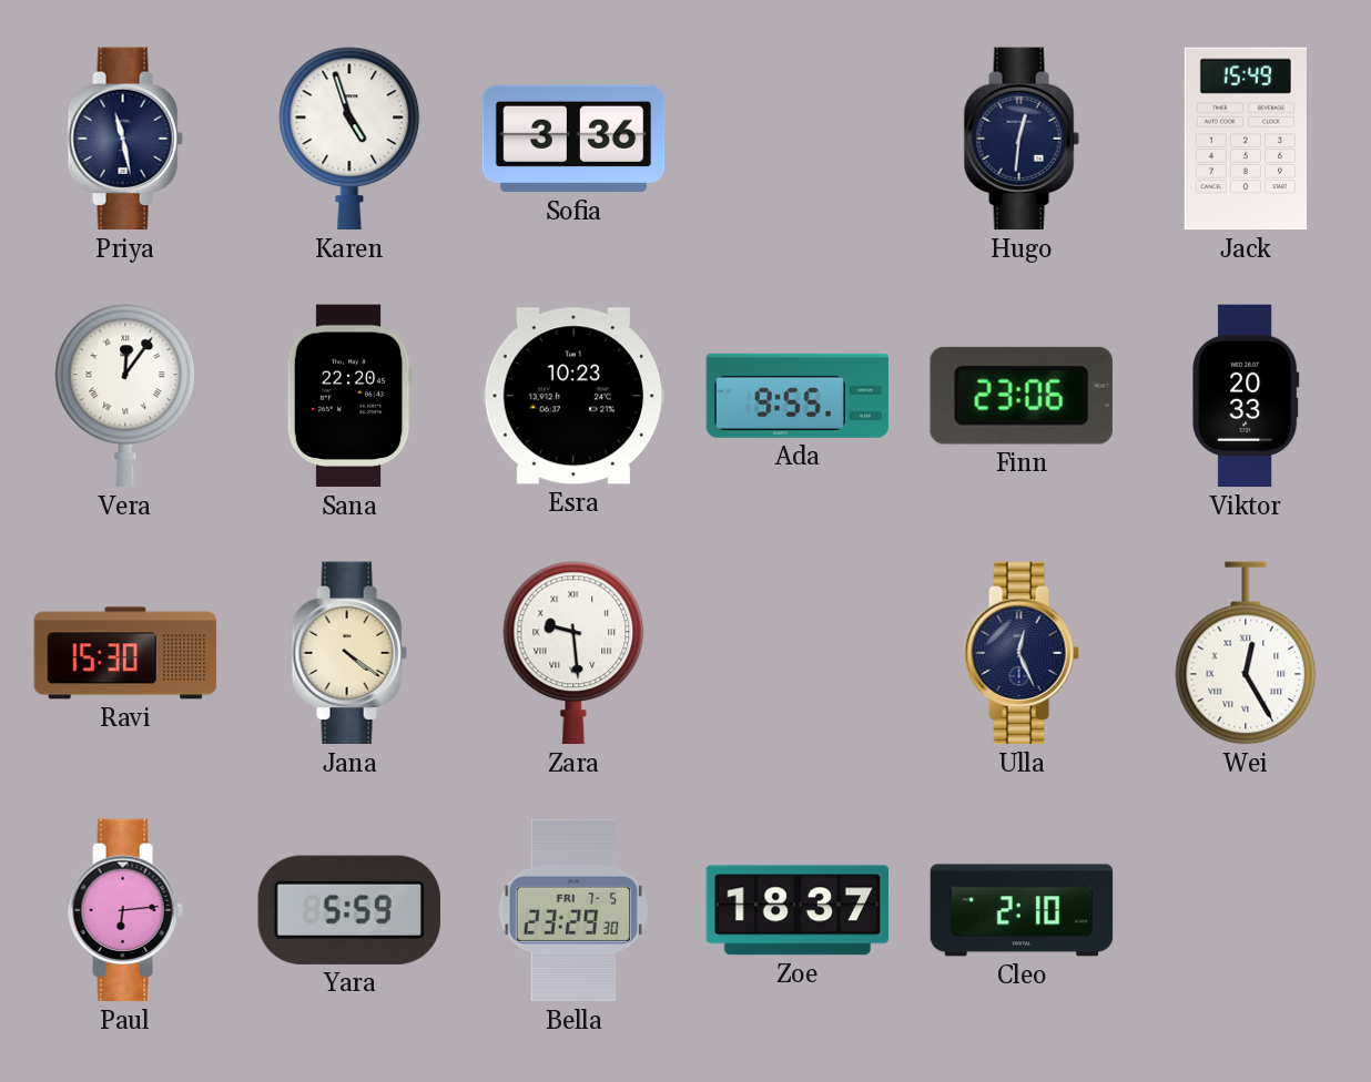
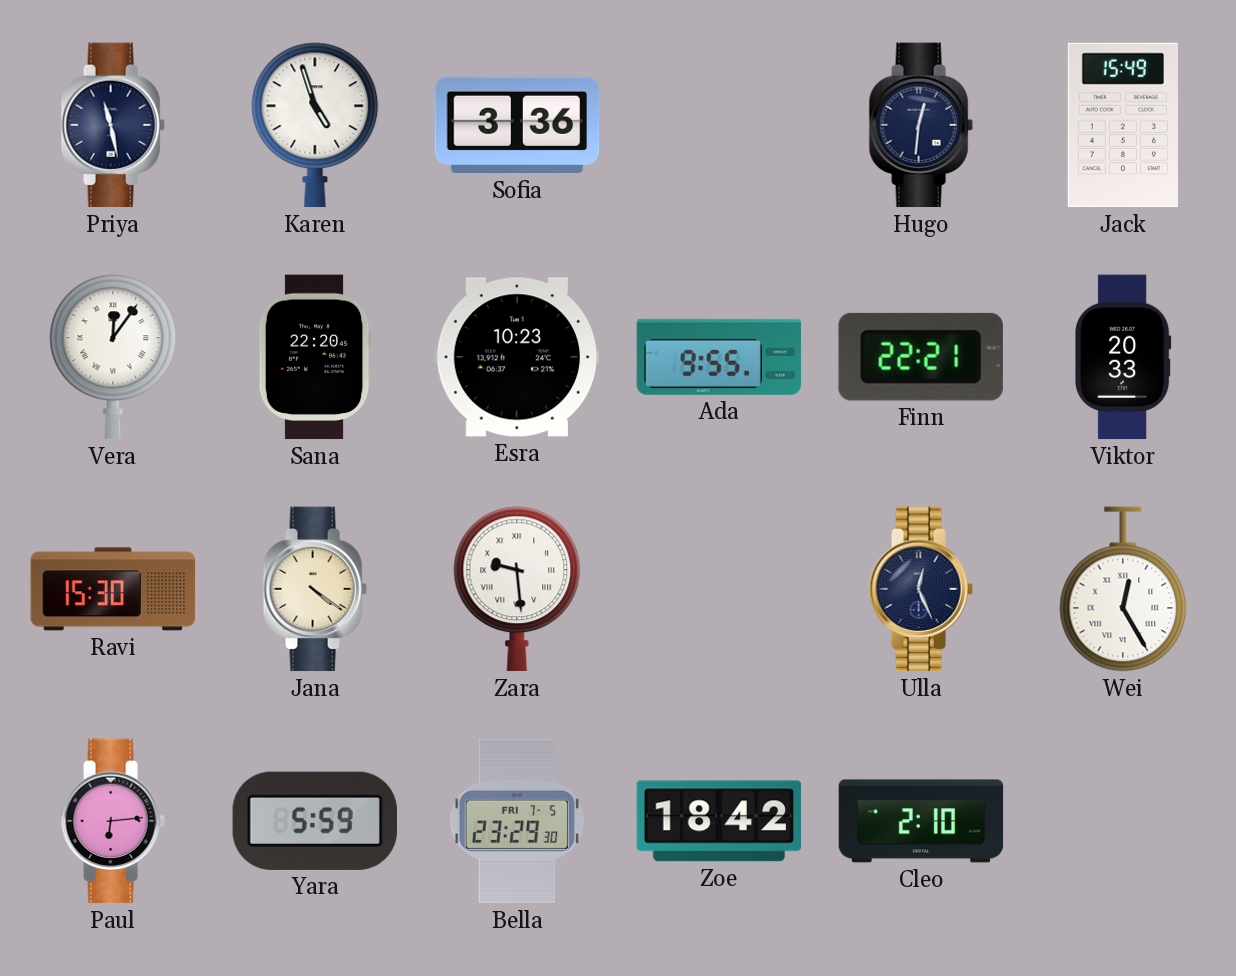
Finn: 23:06 -> 22:21 (921, 357)
Zoe: 18:37 -> 18:42 (719, 821)
